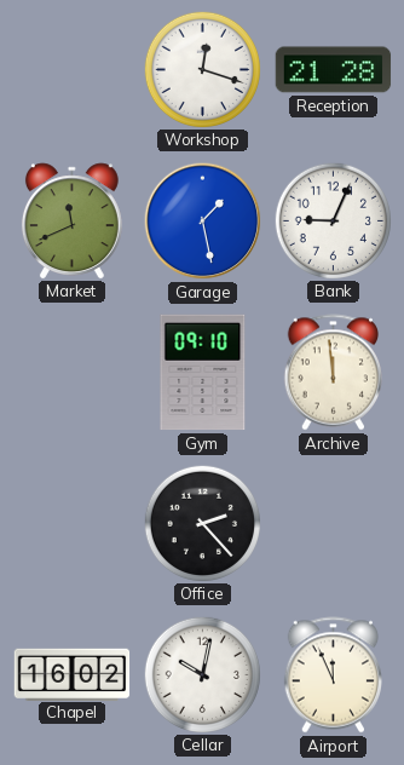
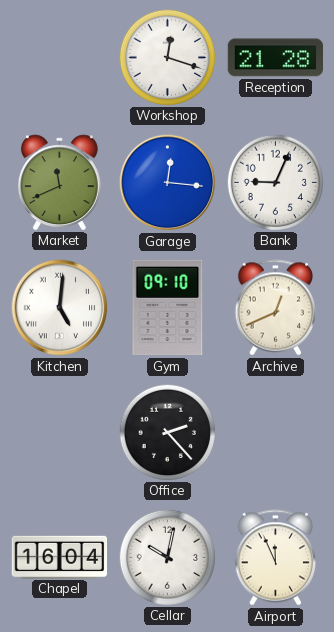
Garage: 1:28 -> 12:16 (168, 183)
Kitchen: none -> 5:01 (60, 308)
Archive: 11:59 -> 12:41 (275, 308)
Chapel: 16:02 -> 16:04 (60, 557)
